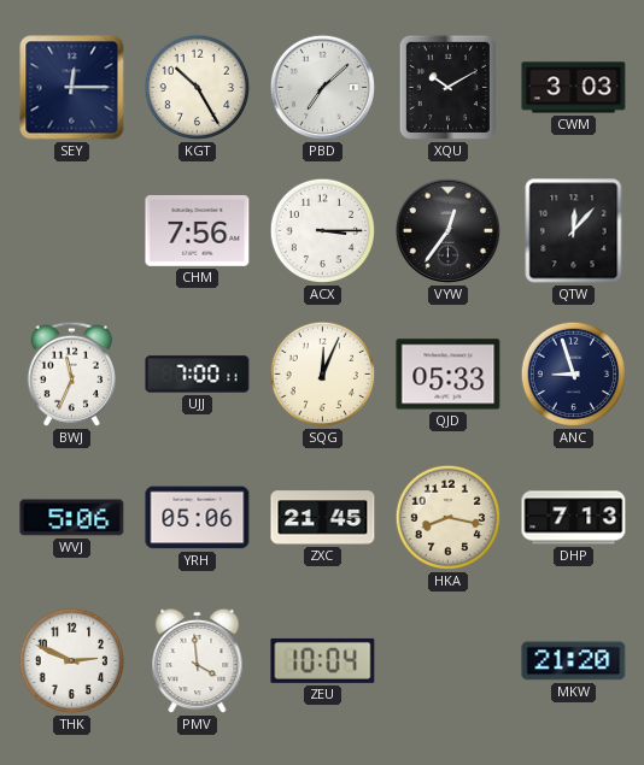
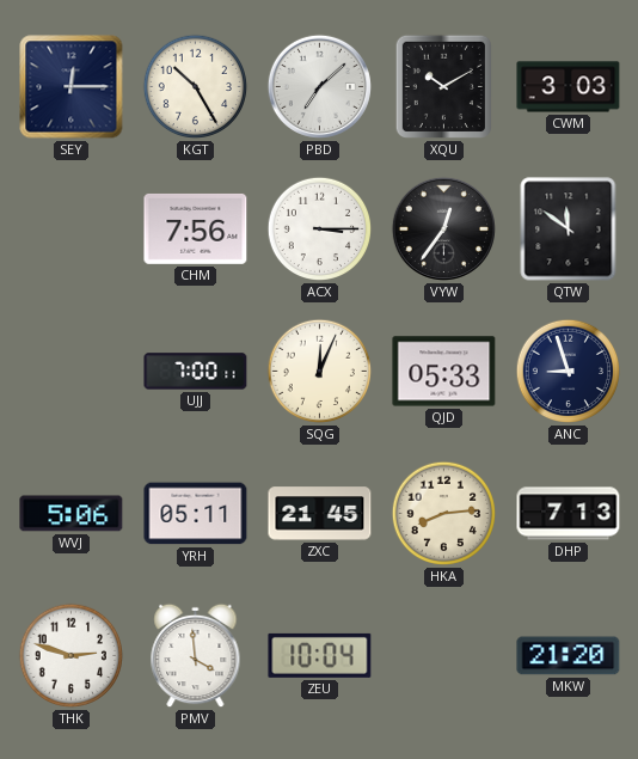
QTW: 12:07 -> 11:51 (569, 229)
BWJ: 11:34 -> none (72, 373)
YRH: 05:06 -> 05:11 (196, 514)
HKA: 8:17 -> 8:14 (444, 514)
THK: 2:49 -> 2:48 (72, 656)
